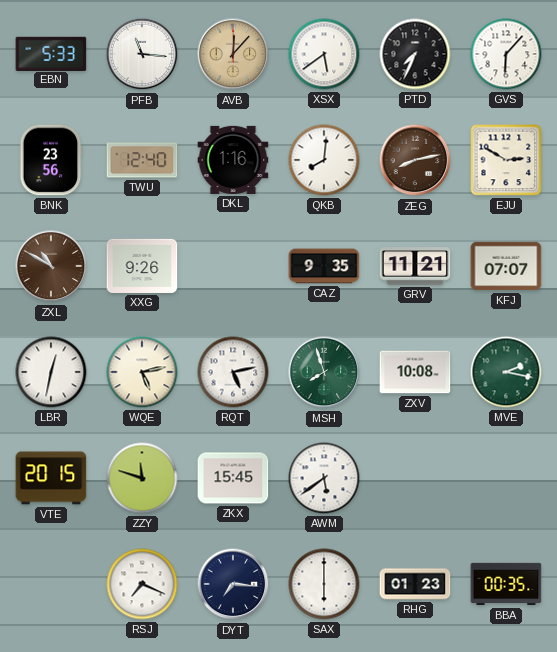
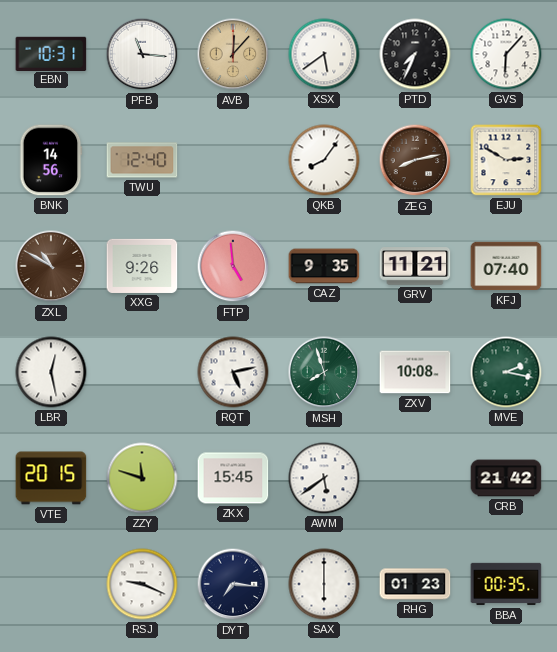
EBN: 5:33 -> 10:31 (51, 53)
BNK: 23:56 -> 14:56 (51, 160)
DKL: 1:16 -> none (233, 160)
QKB: 8:01 -> 8:06 (324, 160)
FTP: none -> 4:59 (233, 266)
KFJ: 07:07 -> 07:40 (506, 266)
LBR: 12:32 -> 12:28 (51, 372)
WQE: 5:13 -> none (142, 372)
CRB: none -> 21:42 (506, 478)
RSJ: 7:19 -> 9:19 (142, 584)
